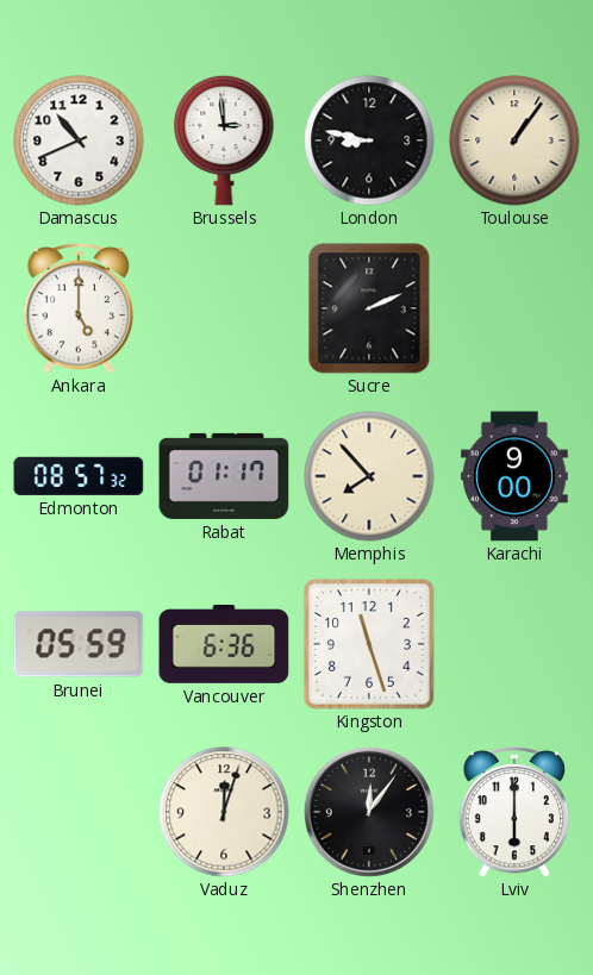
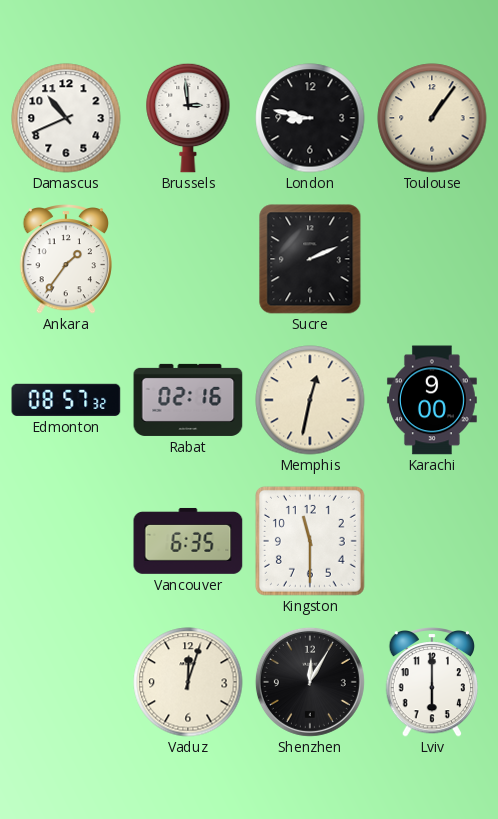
Ankara: 5:00 -> 1:36 (66, 260)
Rabat: 01:17 -> 02:16 (188, 400)
Memphis: 7:53 -> 12:32 (310, 400)
Brunei: 05:59 -> none (79, 644)
Vancouver: 6:36 -> 6:35 (188, 541)
Kingston: 11:27 -> 11:30 (310, 541)
Shenzhen: 12:06 -> 12:05 (310, 682)
